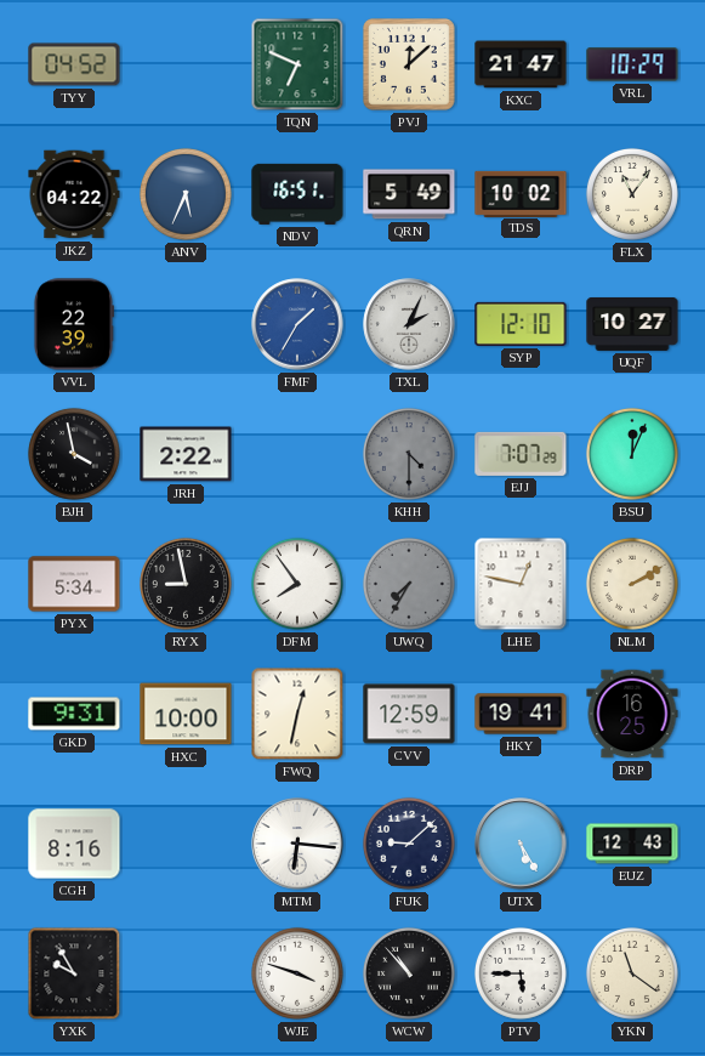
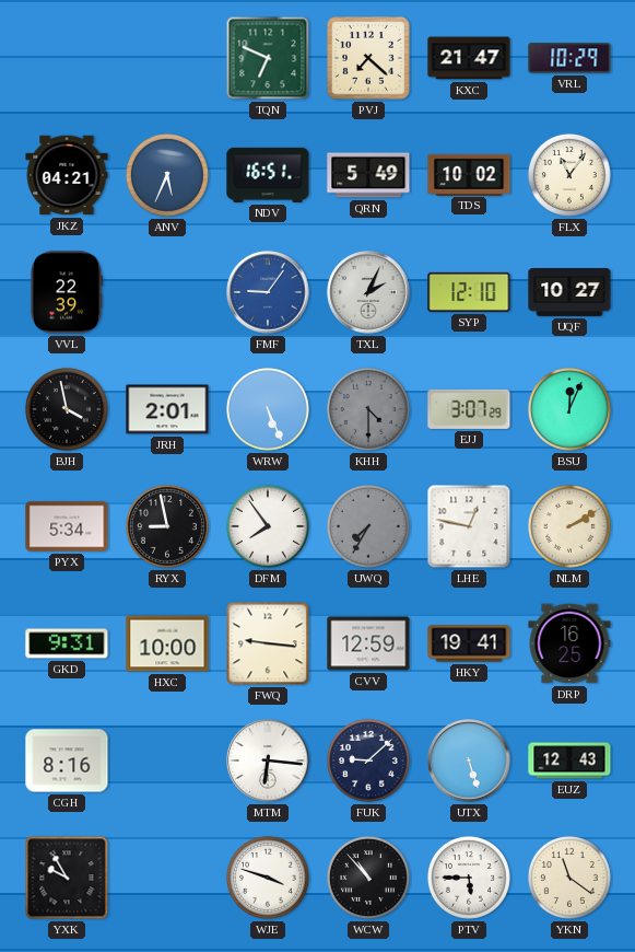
TYY: 04:52 -> none (74, 64)
PVJ: 12:08 -> 7:22 (369, 59)
JKZ: 04:22 -> 04:21 (67, 175)
FMF: 1:35 -> 9:06 (268, 292)
JRH: 2:22 -> 2:01 (167, 409)
WRW: none -> 5:26 (268, 409)
EJJ: 7:07 -> 3:07 (469, 409)
FWQ: 12:32 -> 9:16 (268, 643)
UTX: 5:25 -> 5:27 (469, 761)
